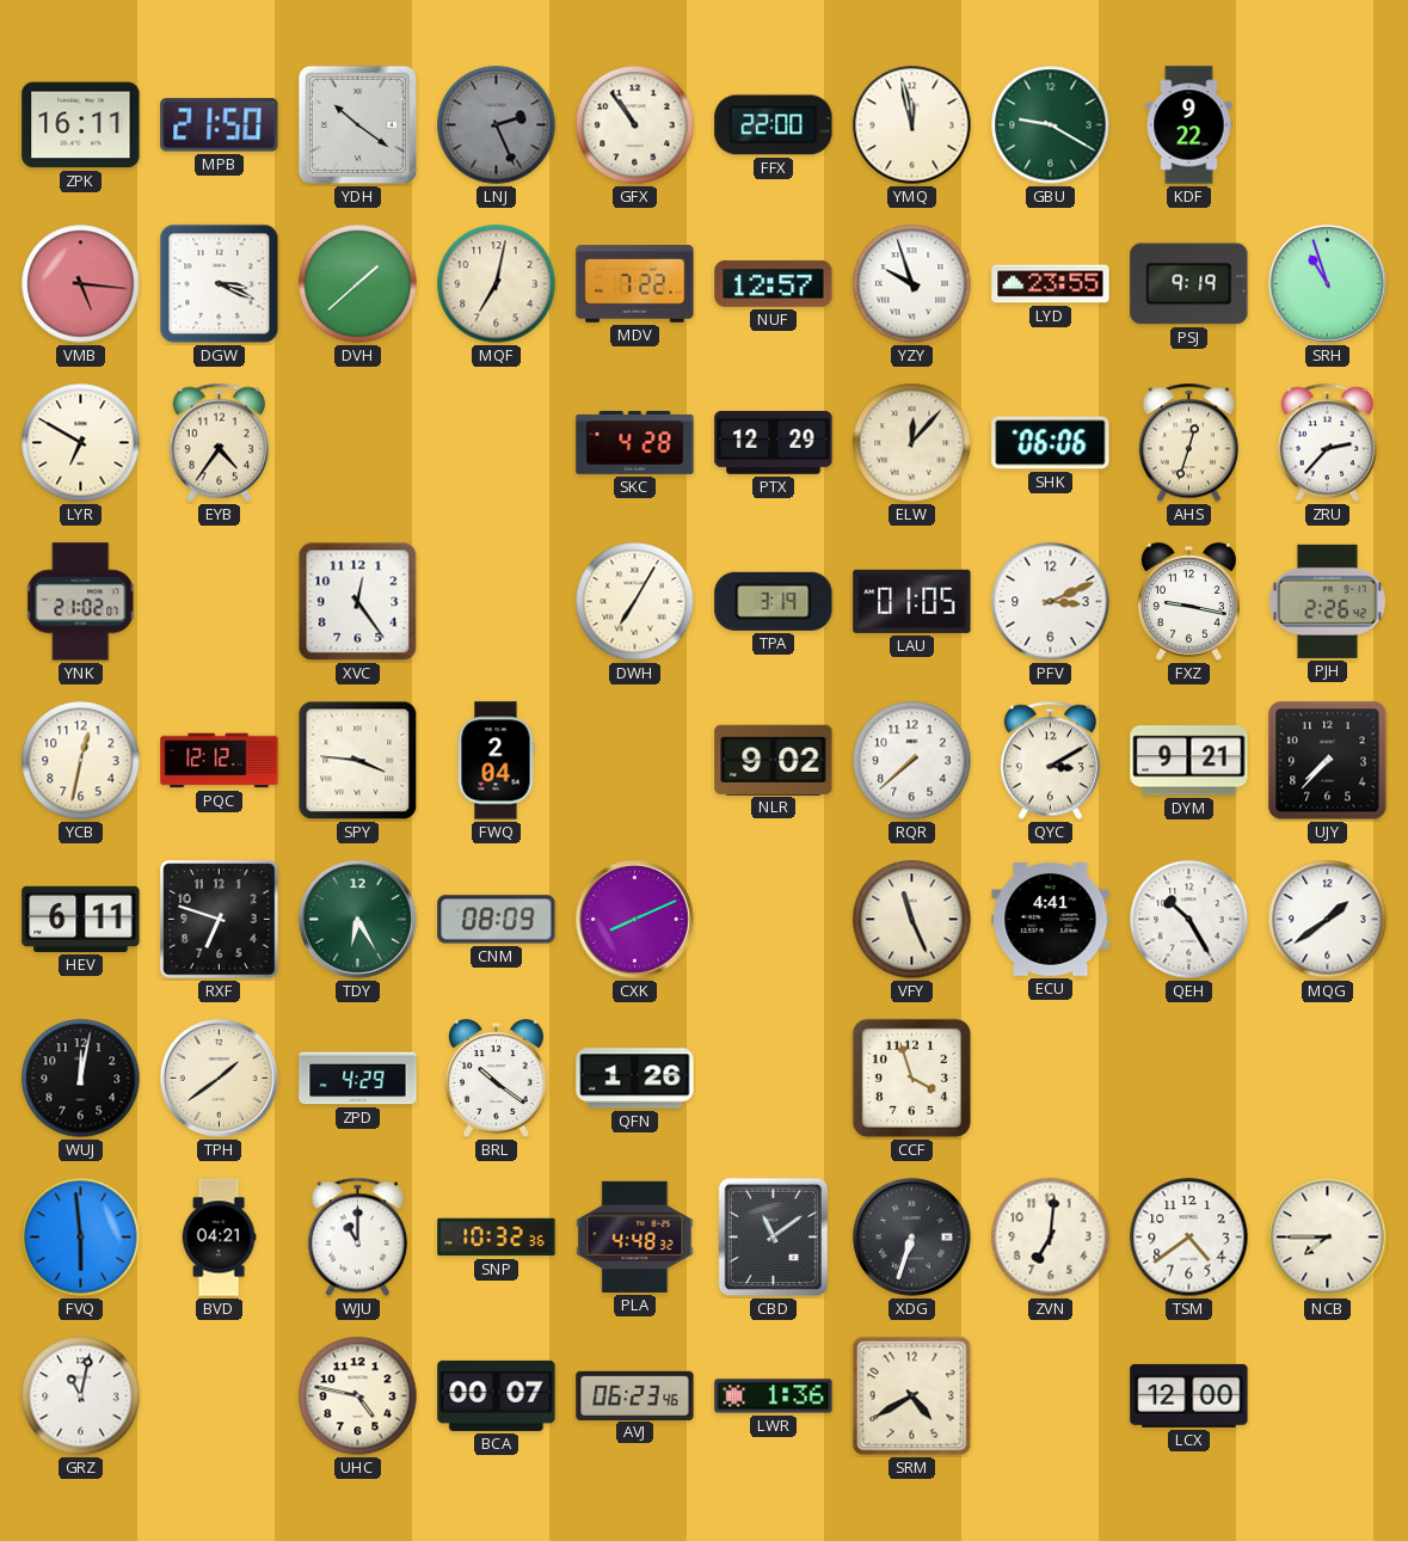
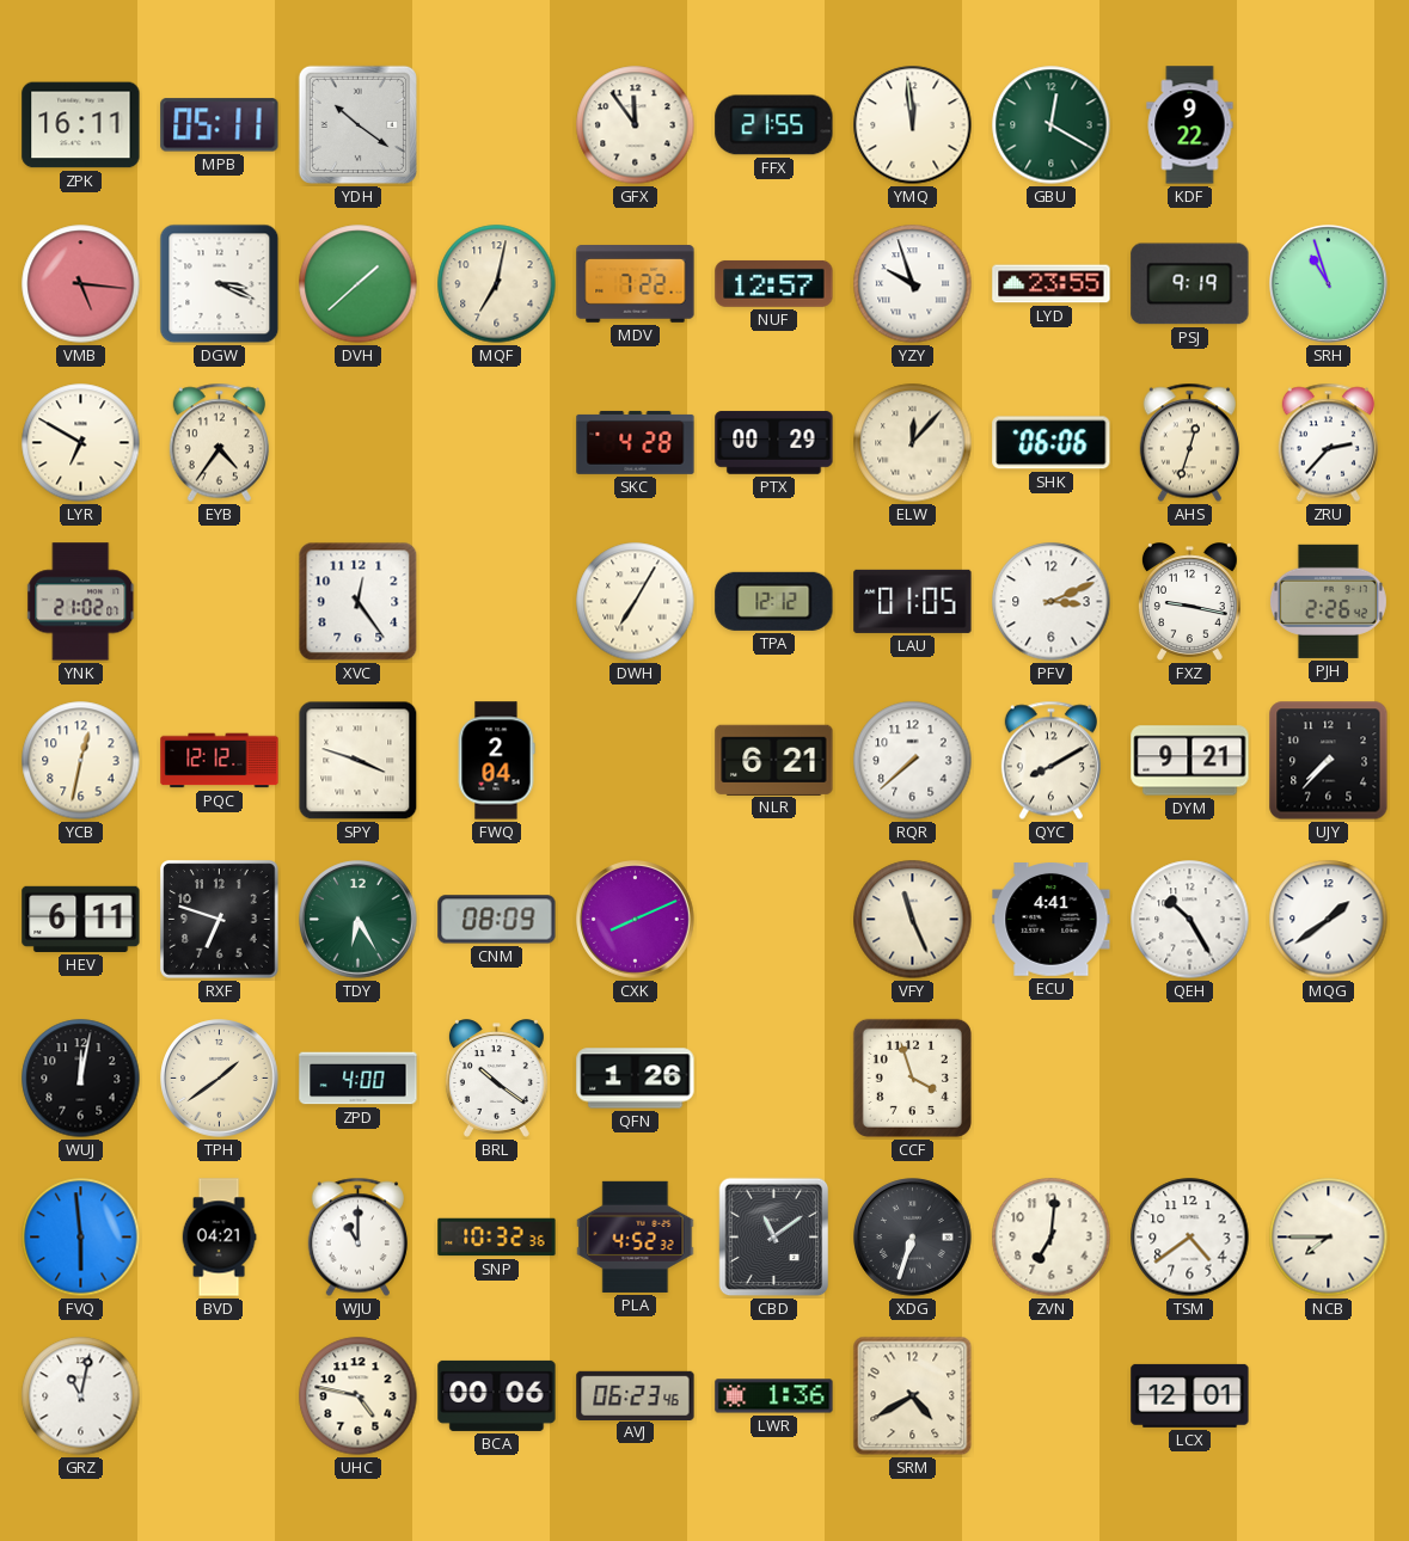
MPB: 21:50 -> 05:11 (220, 125)
LNJ: 2:26 -> none (497, 125)
GFX: 10:54 -> 11:54 (636, 125)
FFX: 22:00 -> 21:55 (774, 125)
YMQ: 11:58 -> 11:59 (913, 125)
GBU: 9:20 -> 12:20 (1052, 125)
PTX: 12:29 -> 00:29 (774, 443)
TPA: 3:19 -> 12:12 (774, 601)
SPY: 3:46 -> 3:48 (359, 761)
NLR: 9:02 -> 6:21 (774, 760)
QYC: 3:10 -> 8:10 (1050, 761)
ZPD: 4:29 -> 4:00 (359, 1079)
PLA: 4:48 -> 4:52 (636, 1236)
BCA: 00:07 -> 00:06 (497, 1395)
LCX: 12:00 -> 12:01 (1190, 1395)
